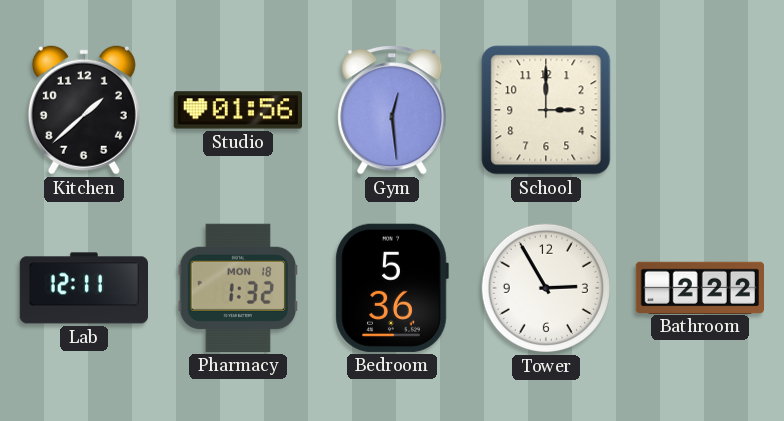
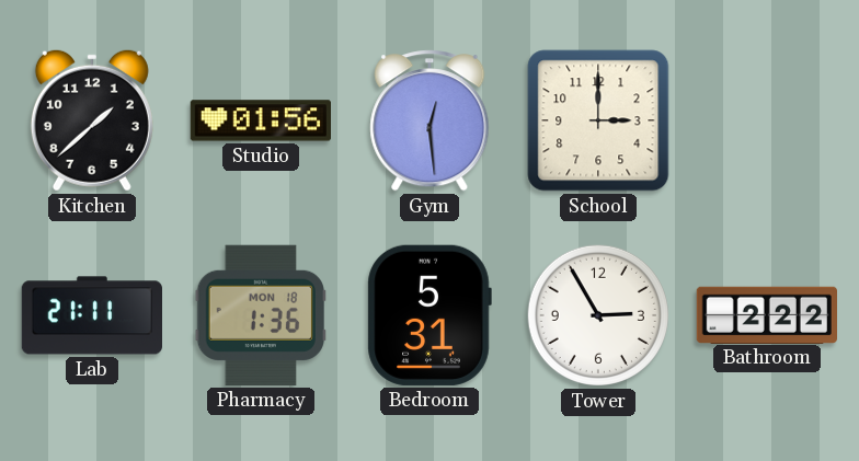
Lab: 12:11 -> 21:11 (91, 315)
Pharmacy: 1:32 -> 1:36 (260, 315)
Bedroom: 5:36 -> 5:31 (429, 315)
